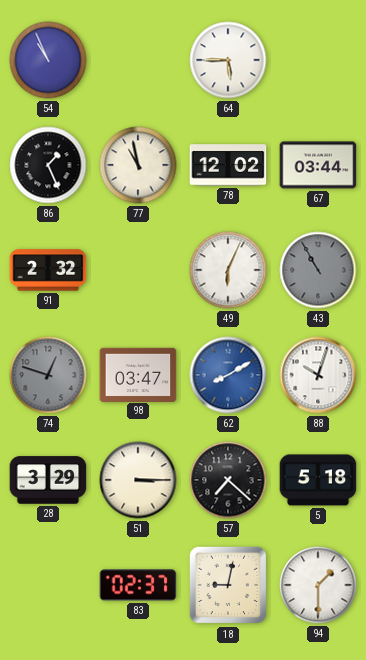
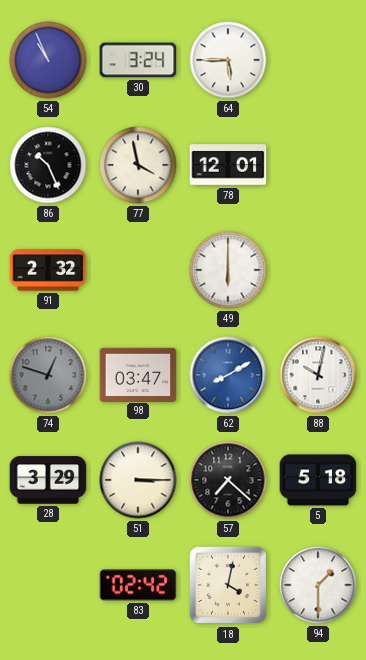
30: none -> 3:24 (138, 60)
86: 1:26 -> 10:26 (48, 165)
77: 10:58 -> 3:58 (138, 165)
78: 12:02 -> 12:01 (228, 165)
67: 03:44 -> none (318, 165)
49: 6:04 -> 6:00 (228, 270)
43: 10:55 -> none (318, 270)
88: 10:03 -> 10:02 (318, 375)
83: 02:37 -> 02:42 (138, 585)
18: 9:02 -> 4:02 (228, 585)
